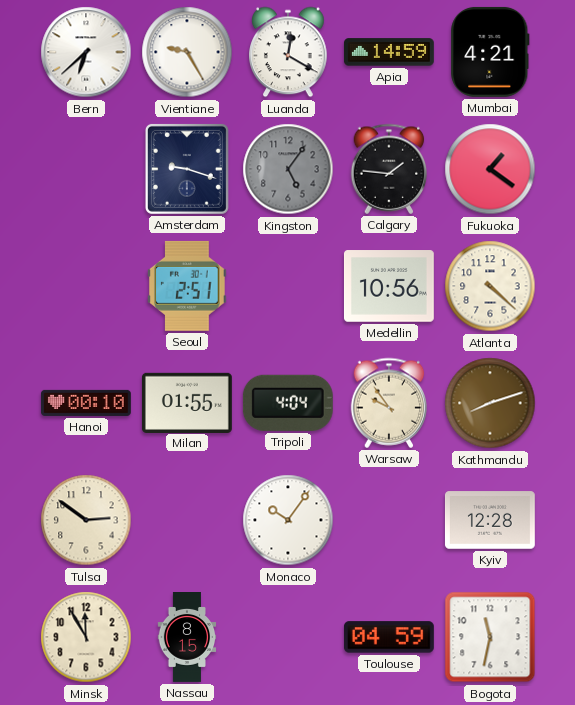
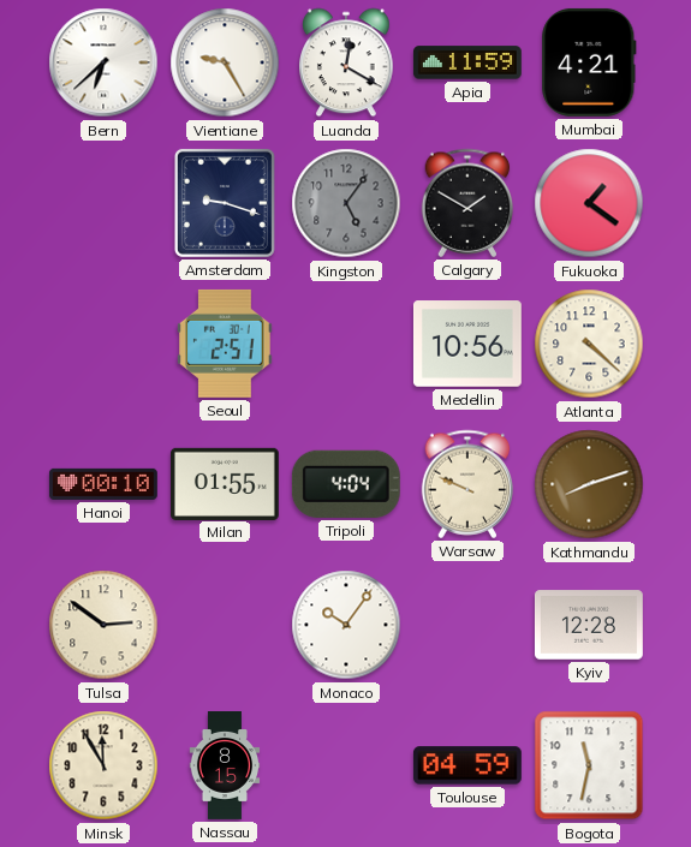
Apia: 14:59 -> 11:59 (467, 62)
Calgary: 1:46 -> 1:50 (467, 203)
Warsaw: 9:54 -> 9:49 (467, 484)
